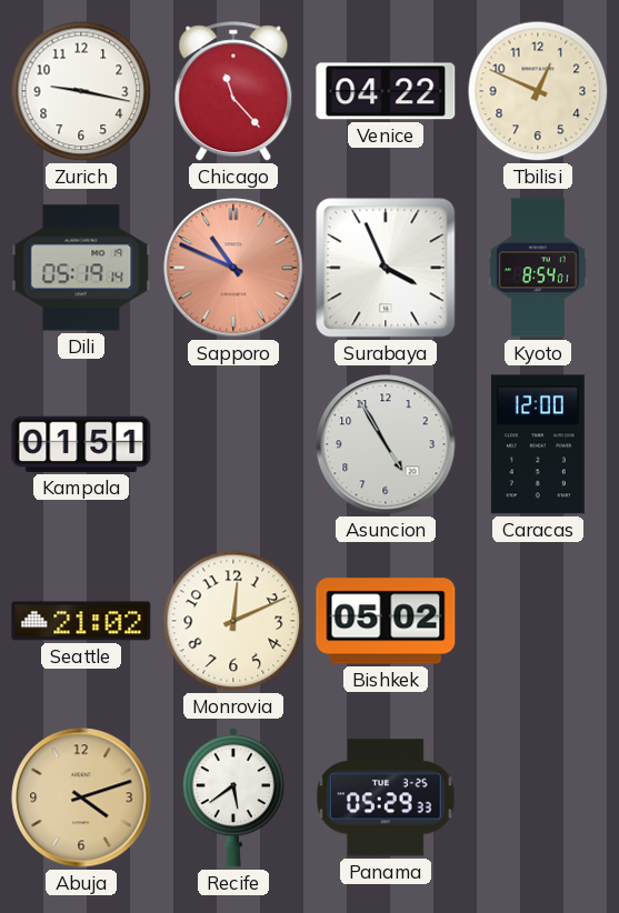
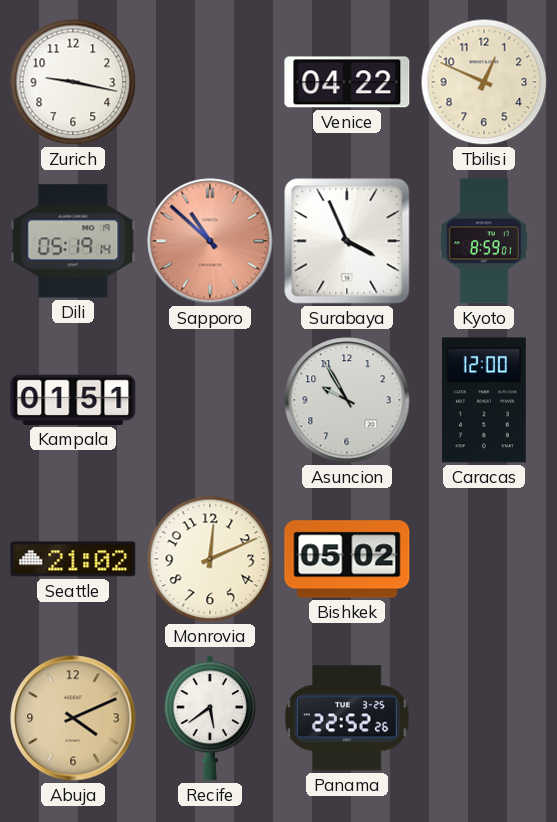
Chicago: 11:23 -> none (233, 92)
Sapporo: 10:49 -> 10:52 (210, 241)
Kyoto: 8:54 -> 8:59 (484, 241)
Asuncion: 4:55 -> 9:55 (347, 400)
Abuja: 4:12 -> 4:11 (73, 718)
Panama: 05:29 -> 22:52 (347, 718)
